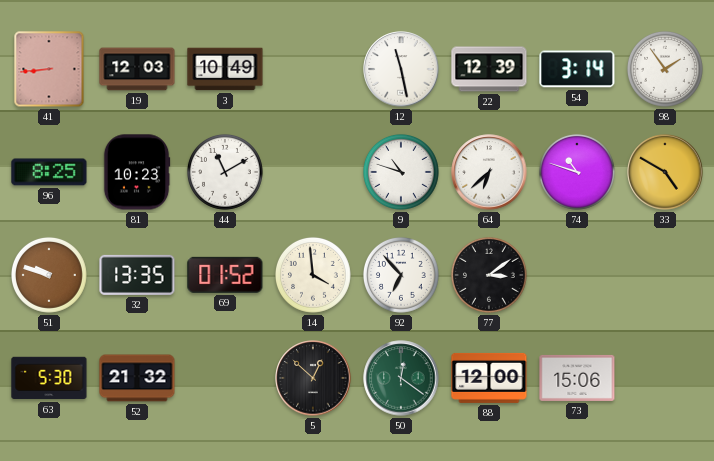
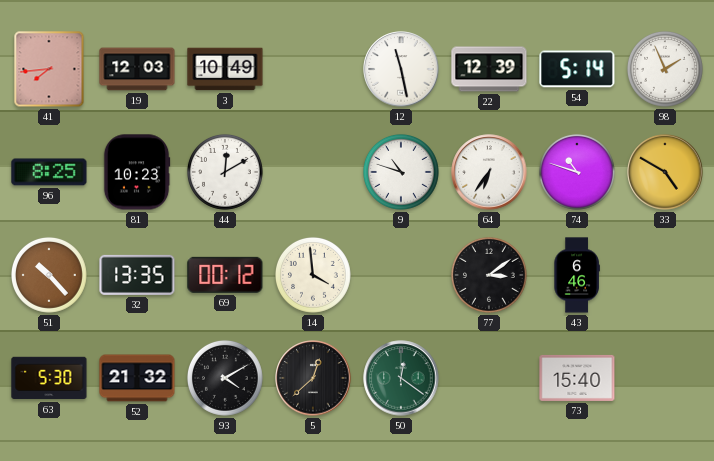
41: 8:44 -> 7:44 (49, 69)
54: 3:14 -> 5:14 (577, 69)
98: 1:54 -> 1:56 (665, 69)
44: 11:10 -> 12:10 (225, 172)
64: 6:38 -> 6:36 (489, 172)
51: 9:48 -> 10:23 (49, 275)
69: 01:52 -> 00:12 (225, 275)
92: 6:53 -> none (401, 275)
43: none -> 6:46 (577, 275)
93: none -> 4:10 (225, 378)
5: 12:52 -> 12:38 (313, 378)
88: 12:00 -> none (489, 378)
73: 15:06 -> 15:40 (577, 378)
